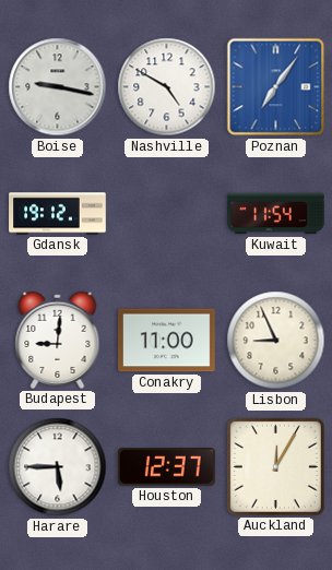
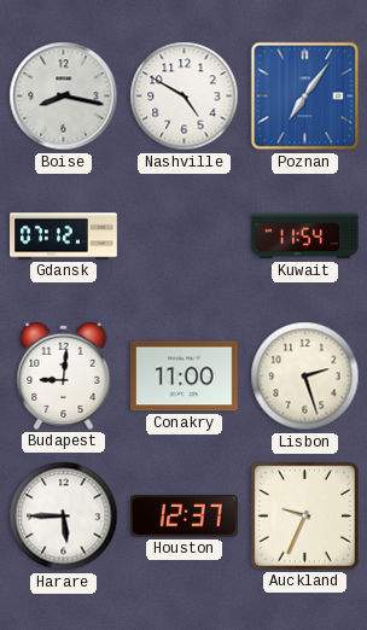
Boise: 9:17 -> 8:17 (64, 97)
Gdansk: 19:12 -> 07:12 (64, 237)
Lisbon: 8:56 -> 2:27 (305, 377)
Auckland: 12:05 -> 9:34 (304, 515)
